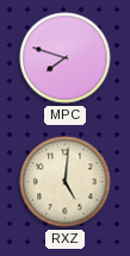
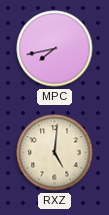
MPC: 7:48 -> 7:43 (55, 49)
